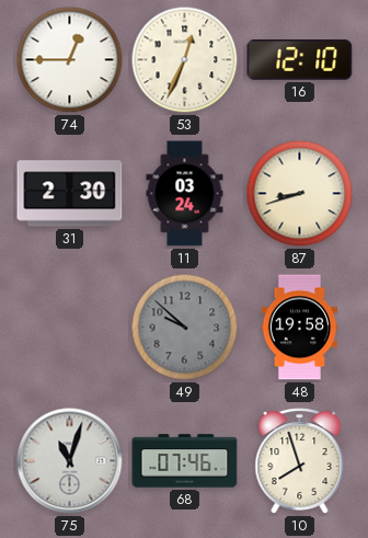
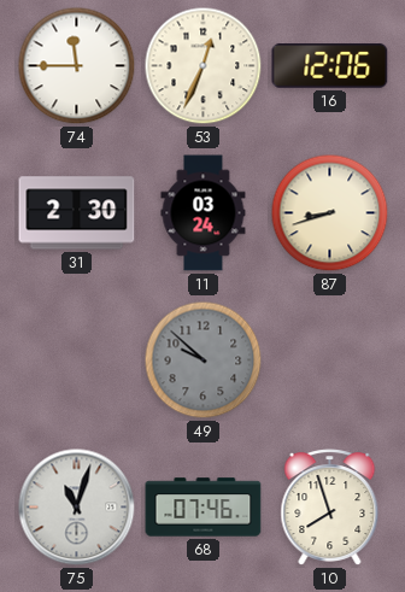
74: 12:45 -> 11:45 (77, 66)
16: 12:10 -> 12:06 (330, 66)
48: 19:58 -> none (300, 328)
